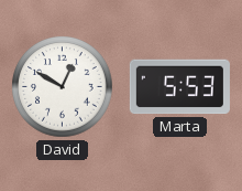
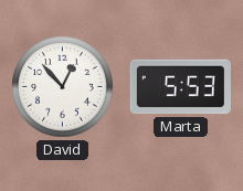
David: 12:50 -> 12:53 (63, 87)
